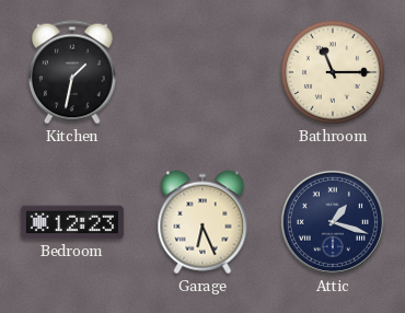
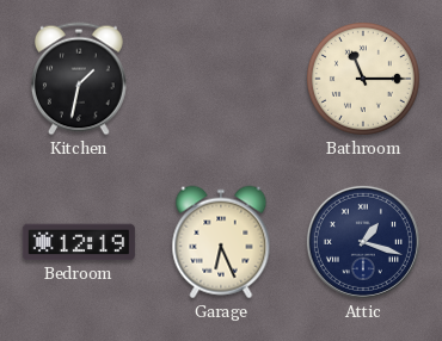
Bedroom: 12:23 -> 12:19 (79, 242)
